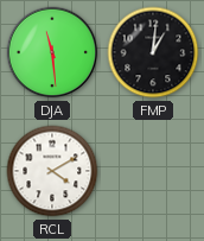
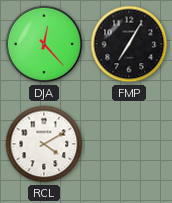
DJA: 11:29 -> 12:23 (44, 44)
FMP: 1:01 -> 7:05 (129, 44)
